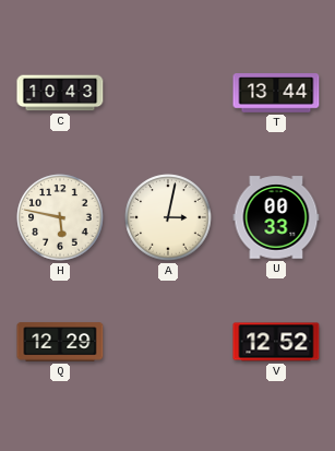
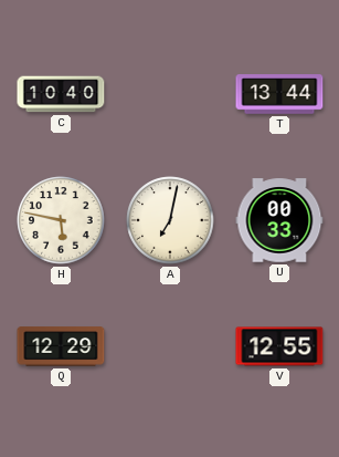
C: 10:43 -> 10:40 (61, 94)
A: 3:02 -> 7:02 (170, 220)
V: 12:52 -> 12:55 (279, 346)
